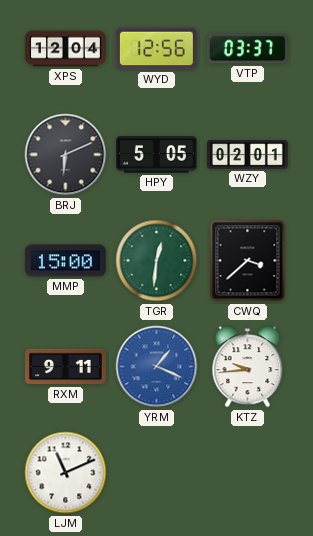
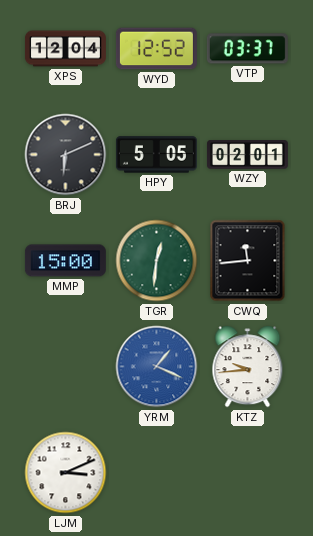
WYD: 12:56 -> 12:52 (156, 49)
CWQ: 3:38 -> 11:44 (248, 261)
RXM: 9:11 -> none (65, 367)
LJM: 11:11 -> 3:11 (66, 473)
